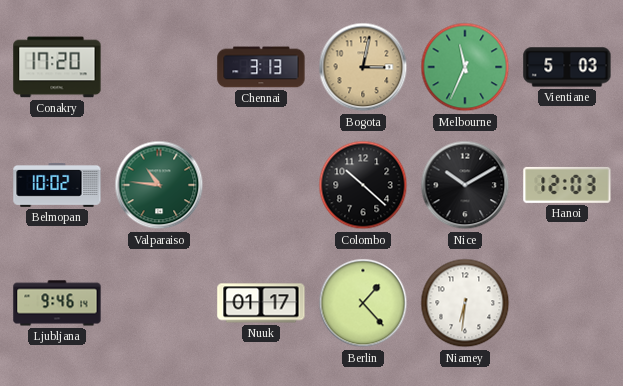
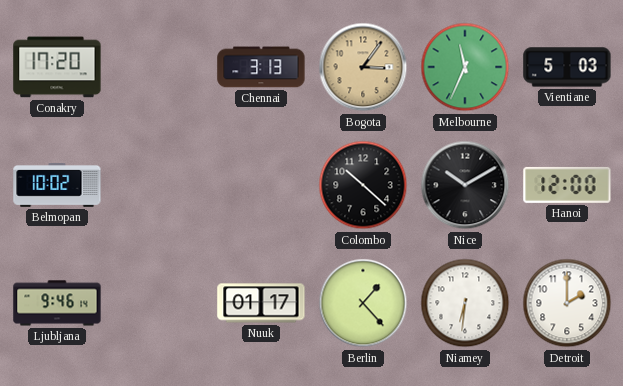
Bogota: 3:02 -> 3:06 (363, 67)
Valparaiso: 10:46 -> none (159, 185)
Hanoi: 12:03 -> 12:00 (567, 185)
Detroit: none -> 2:00 (567, 303)
